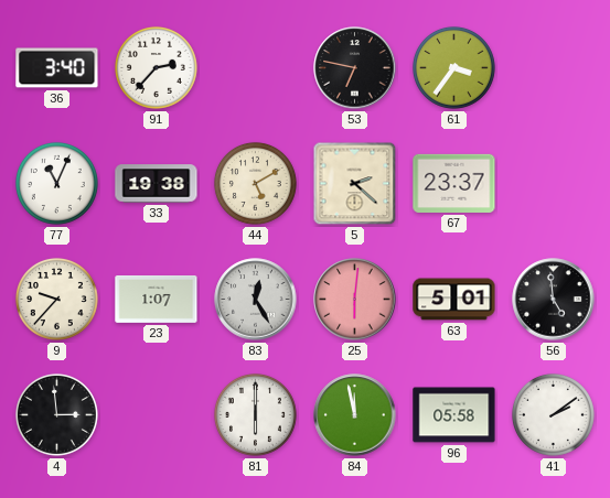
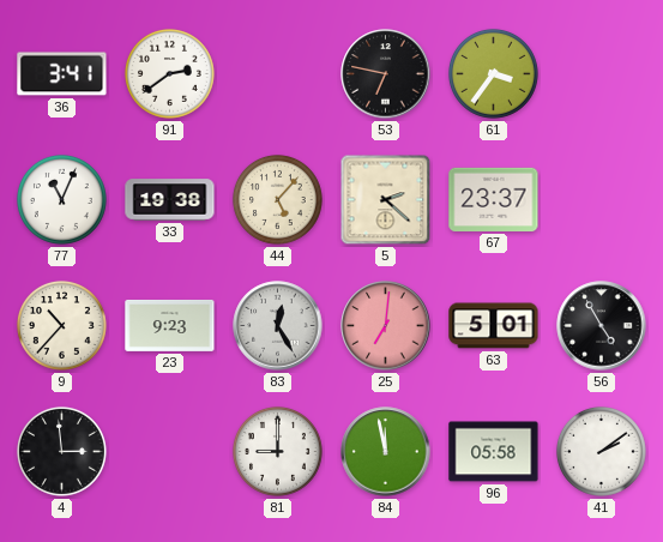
36: 3:40 -> 3:41 (62, 74)
91: 2:37 -> 2:39 (169, 73)
44: 5:10 -> 5:07 (277, 199)
9: 9:37 -> 10:37 (61, 325)
23: 1:07 -> 9:23 (170, 325)
25: 6:01 -> 7:01 (386, 326)
56: 4:59 -> 4:55 (602, 326)
81: 6:00 -> 9:00 (277, 451)
